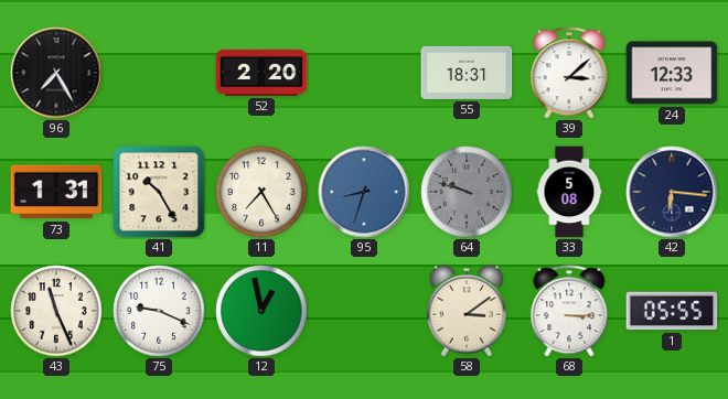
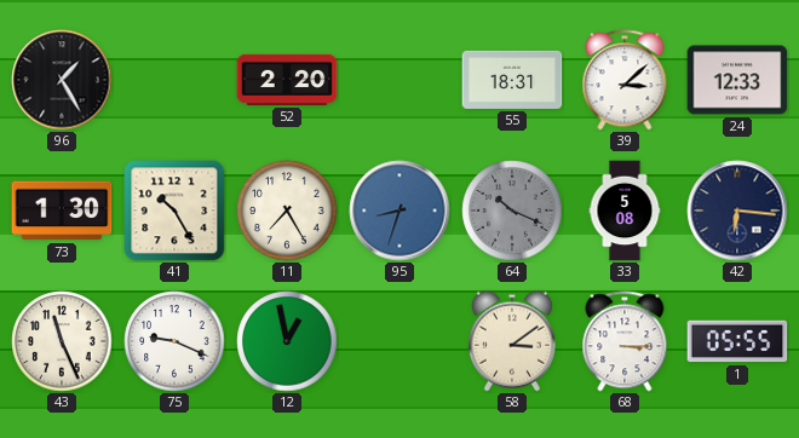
96: 7:25 -> 1:25 (62, 80)
73: 1:31 -> 1:30 (62, 211)
64: 9:48 -> 10:19 (512, 211)
